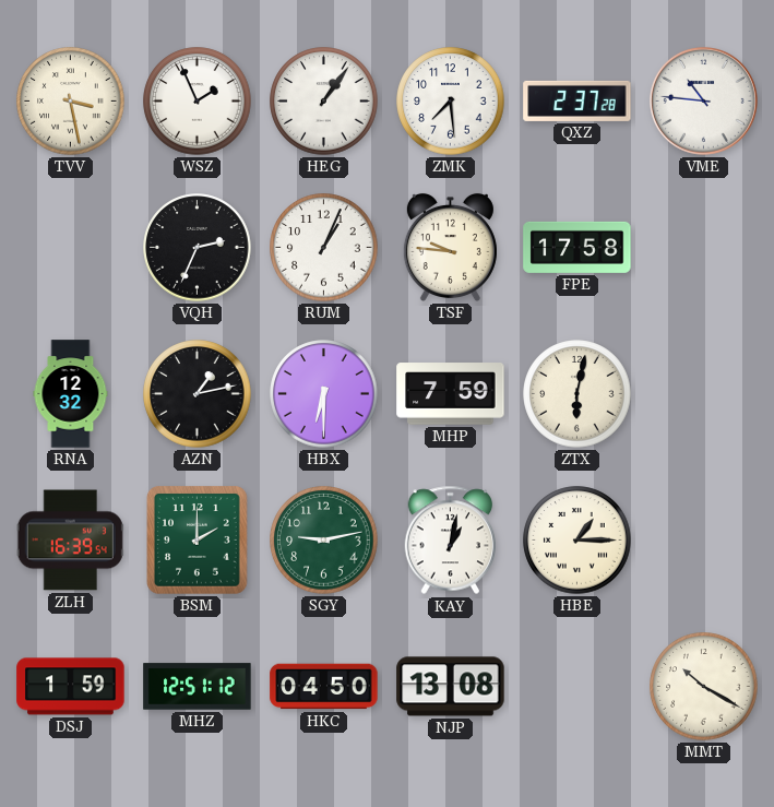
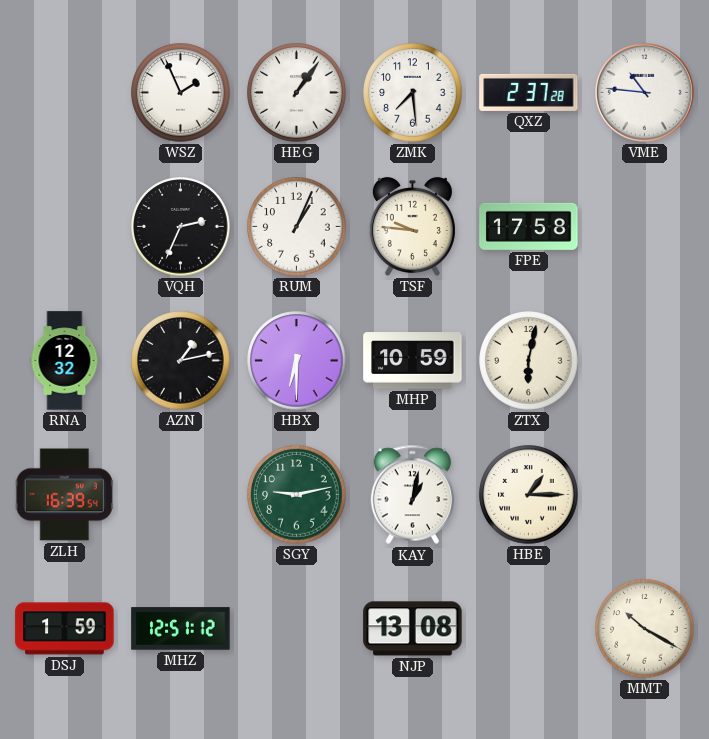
TVV: 3:28 -> none (71, 102)
MHP: 7:59 -> 10:59 (413, 361)
BSM: 2:00 -> none (198, 541)
HKC: 04:50 -> none (324, 687)
